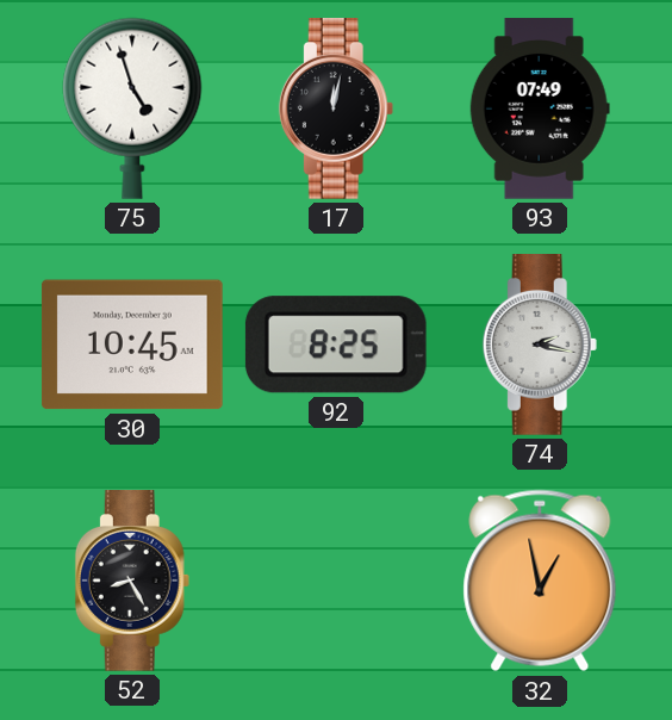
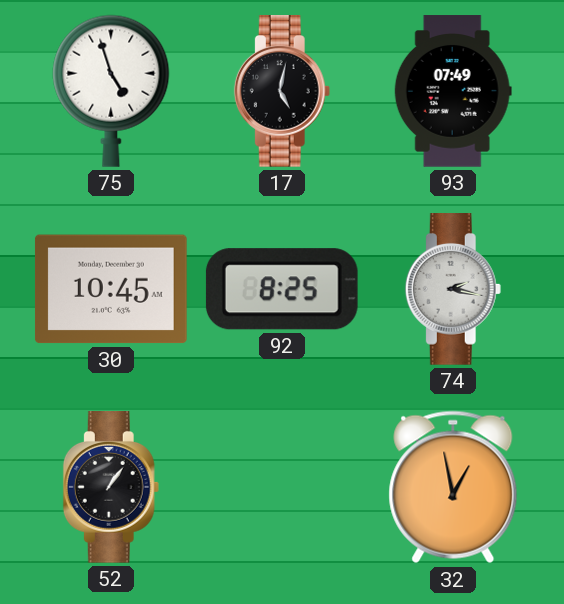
17: 12:02 -> 5:02 (282, 92)
52: 8:25 -> 1:06 (111, 488)
